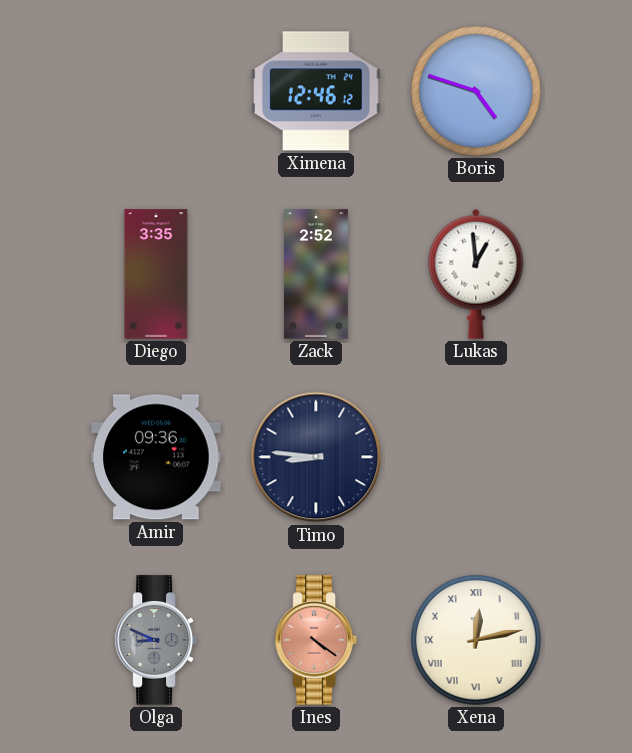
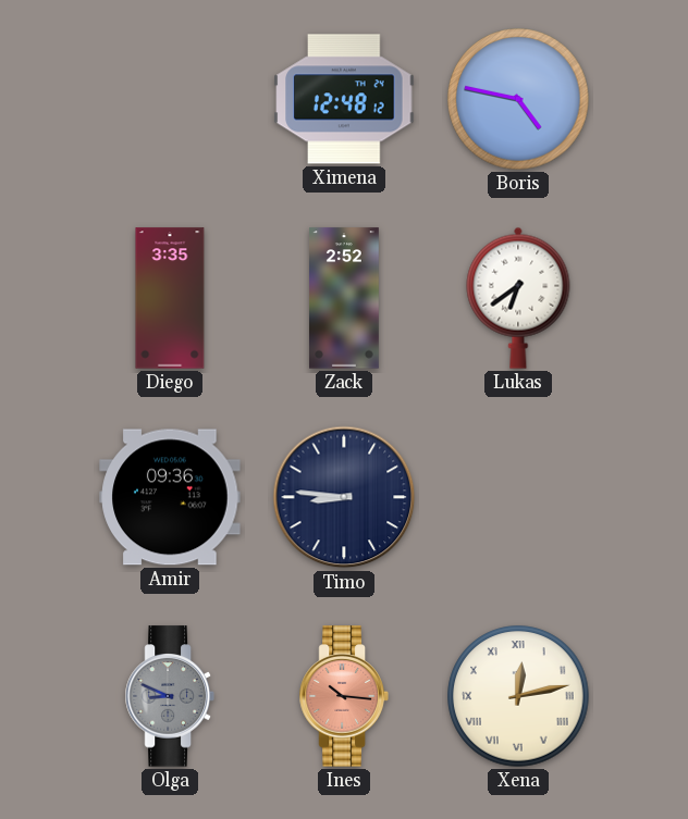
Ximena: 12:46 -> 12:48 (344, 99)
Boris: 4:48 -> 4:47 (518, 99)
Lukas: 12:59 -> 6:39 (518, 298)
Ines: 4:21 -> 10:16 (344, 696)
